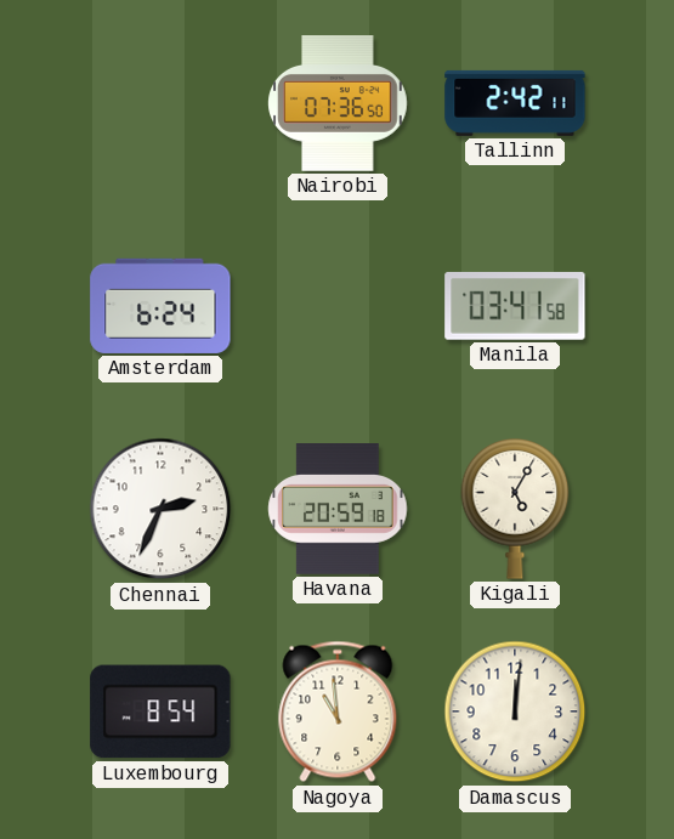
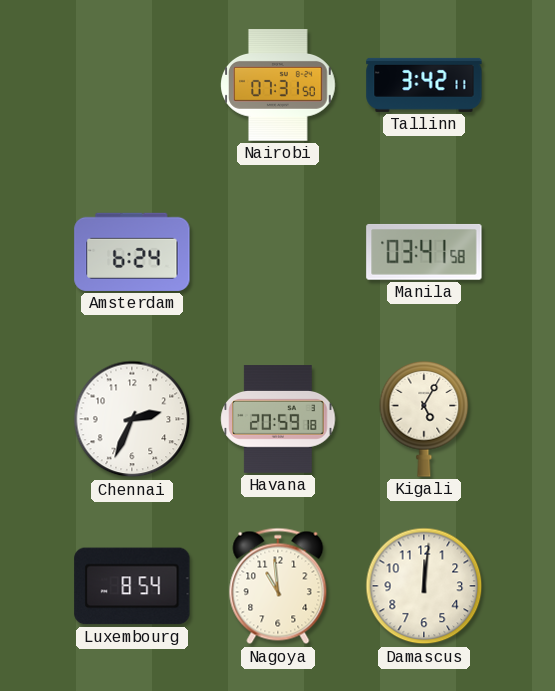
Nairobi: 07:36 -> 07:31 (278, 86)
Tallinn: 2:42 -> 3:42 (424, 85)
